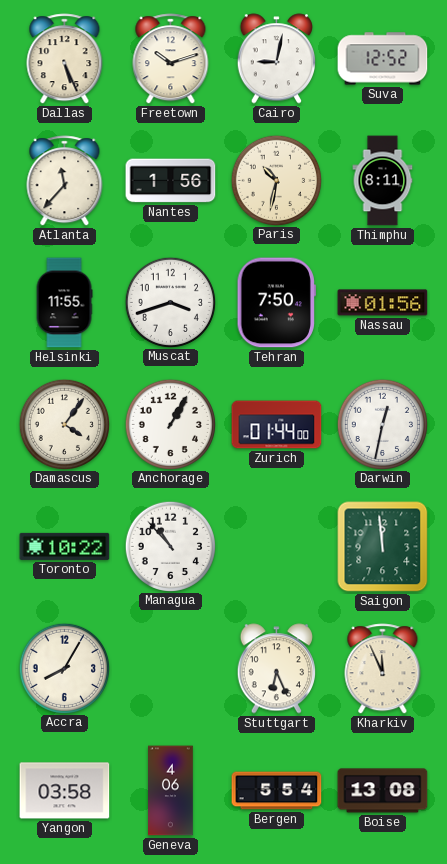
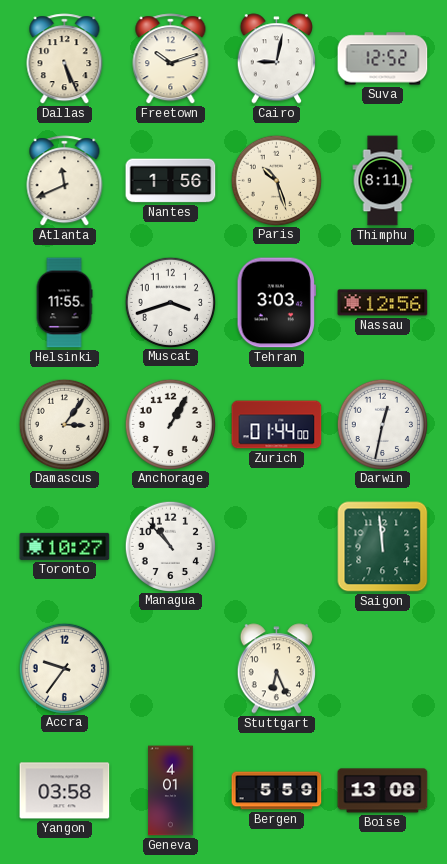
Atlanta: 11:37 -> 11:41 (65, 181)
Paris: 10:32 -> 10:27 (276, 180)
Tehran: 7:50 -> 3:03 (276, 303)
Nassau: 01:56 -> 12:56 (383, 303)
Damascus: 4:06 -> 3:06 (64, 424)
Toronto: 10:22 -> 10:27 (65, 546)
Accra: 8:05 -> 9:36 (64, 668)
Kharkiv: 11:56 -> none (383, 669)
Geneva: 4:06 -> 4:01 (171, 791)
Bergen: 5:54 -> 5:59 (277, 791)
